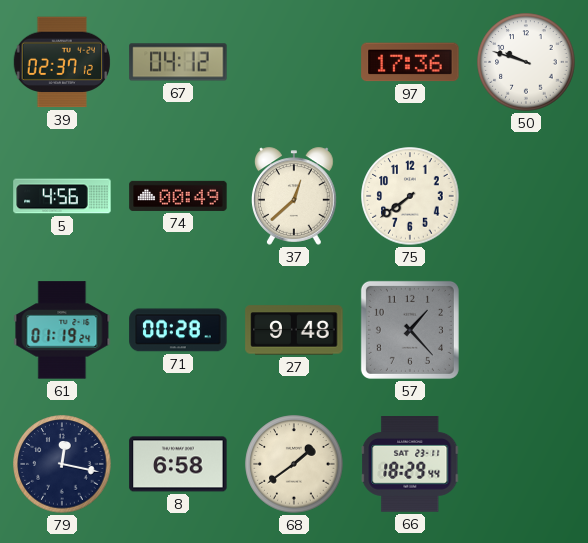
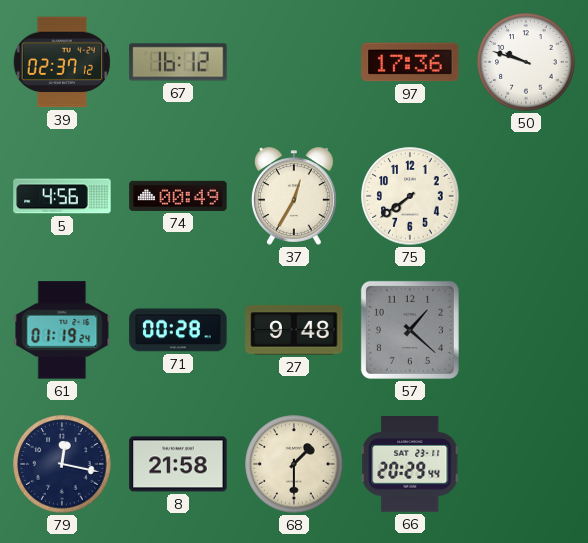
67: 04:12 -> 16:12 (178, 62)
37: 12:38 -> 12:35 (294, 196)
57: 1:23 -> 1:22 (410, 330)
8: 6:58 -> 21:58 (178, 464)
68: 1:39 -> 1:30 (294, 464)
66: 18:29 -> 20:29 (410, 465)
